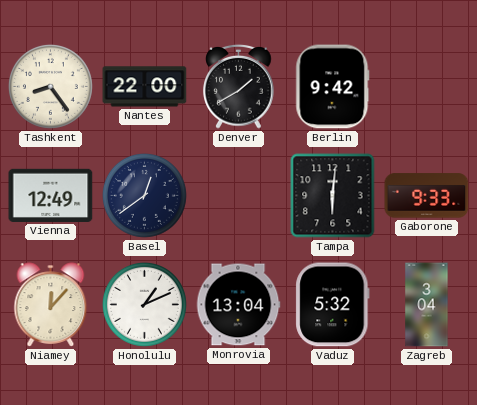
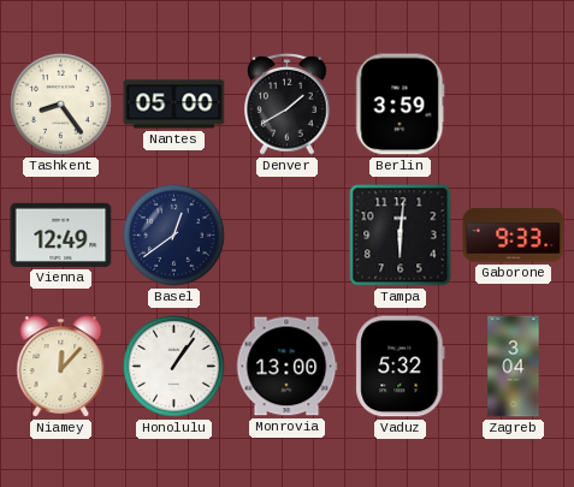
Nantes: 22:00 -> 05:00 (174, 105)
Berlin: 9:42 -> 3:59 (401, 105)
Honolulu: 1:11 -> 1:06 (173, 366)
Monrovia: 13:04 -> 13:00 (286, 367)
